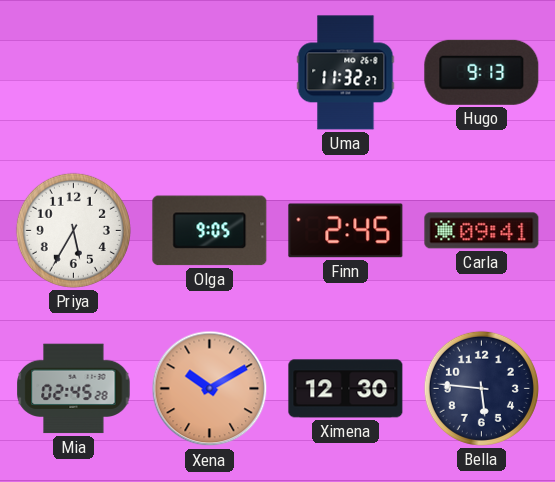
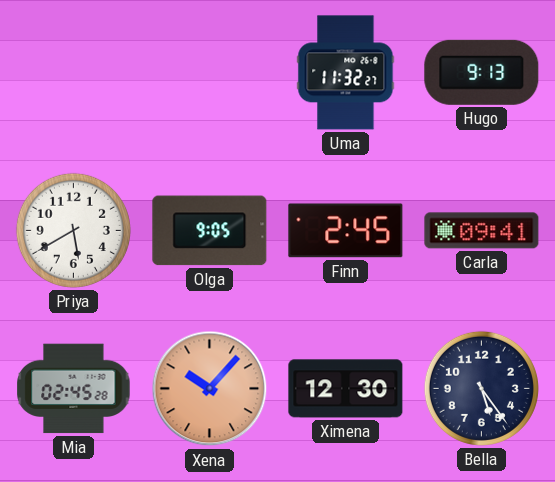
Priya: 5:35 -> 5:40 (73, 230)
Xena: 10:10 -> 10:07 (210, 389)
Bella: 5:46 -> 5:24 (481, 388)
